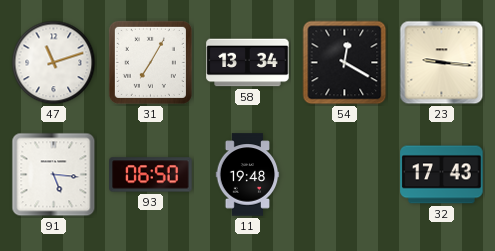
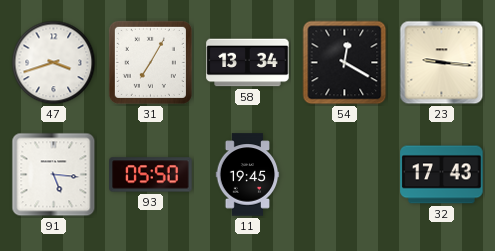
47: 11:12 -> 3:42 (54, 63)
93: 06:50 -> 05:50 (151, 175)
11: 19:48 -> 19:45 (248, 175)
